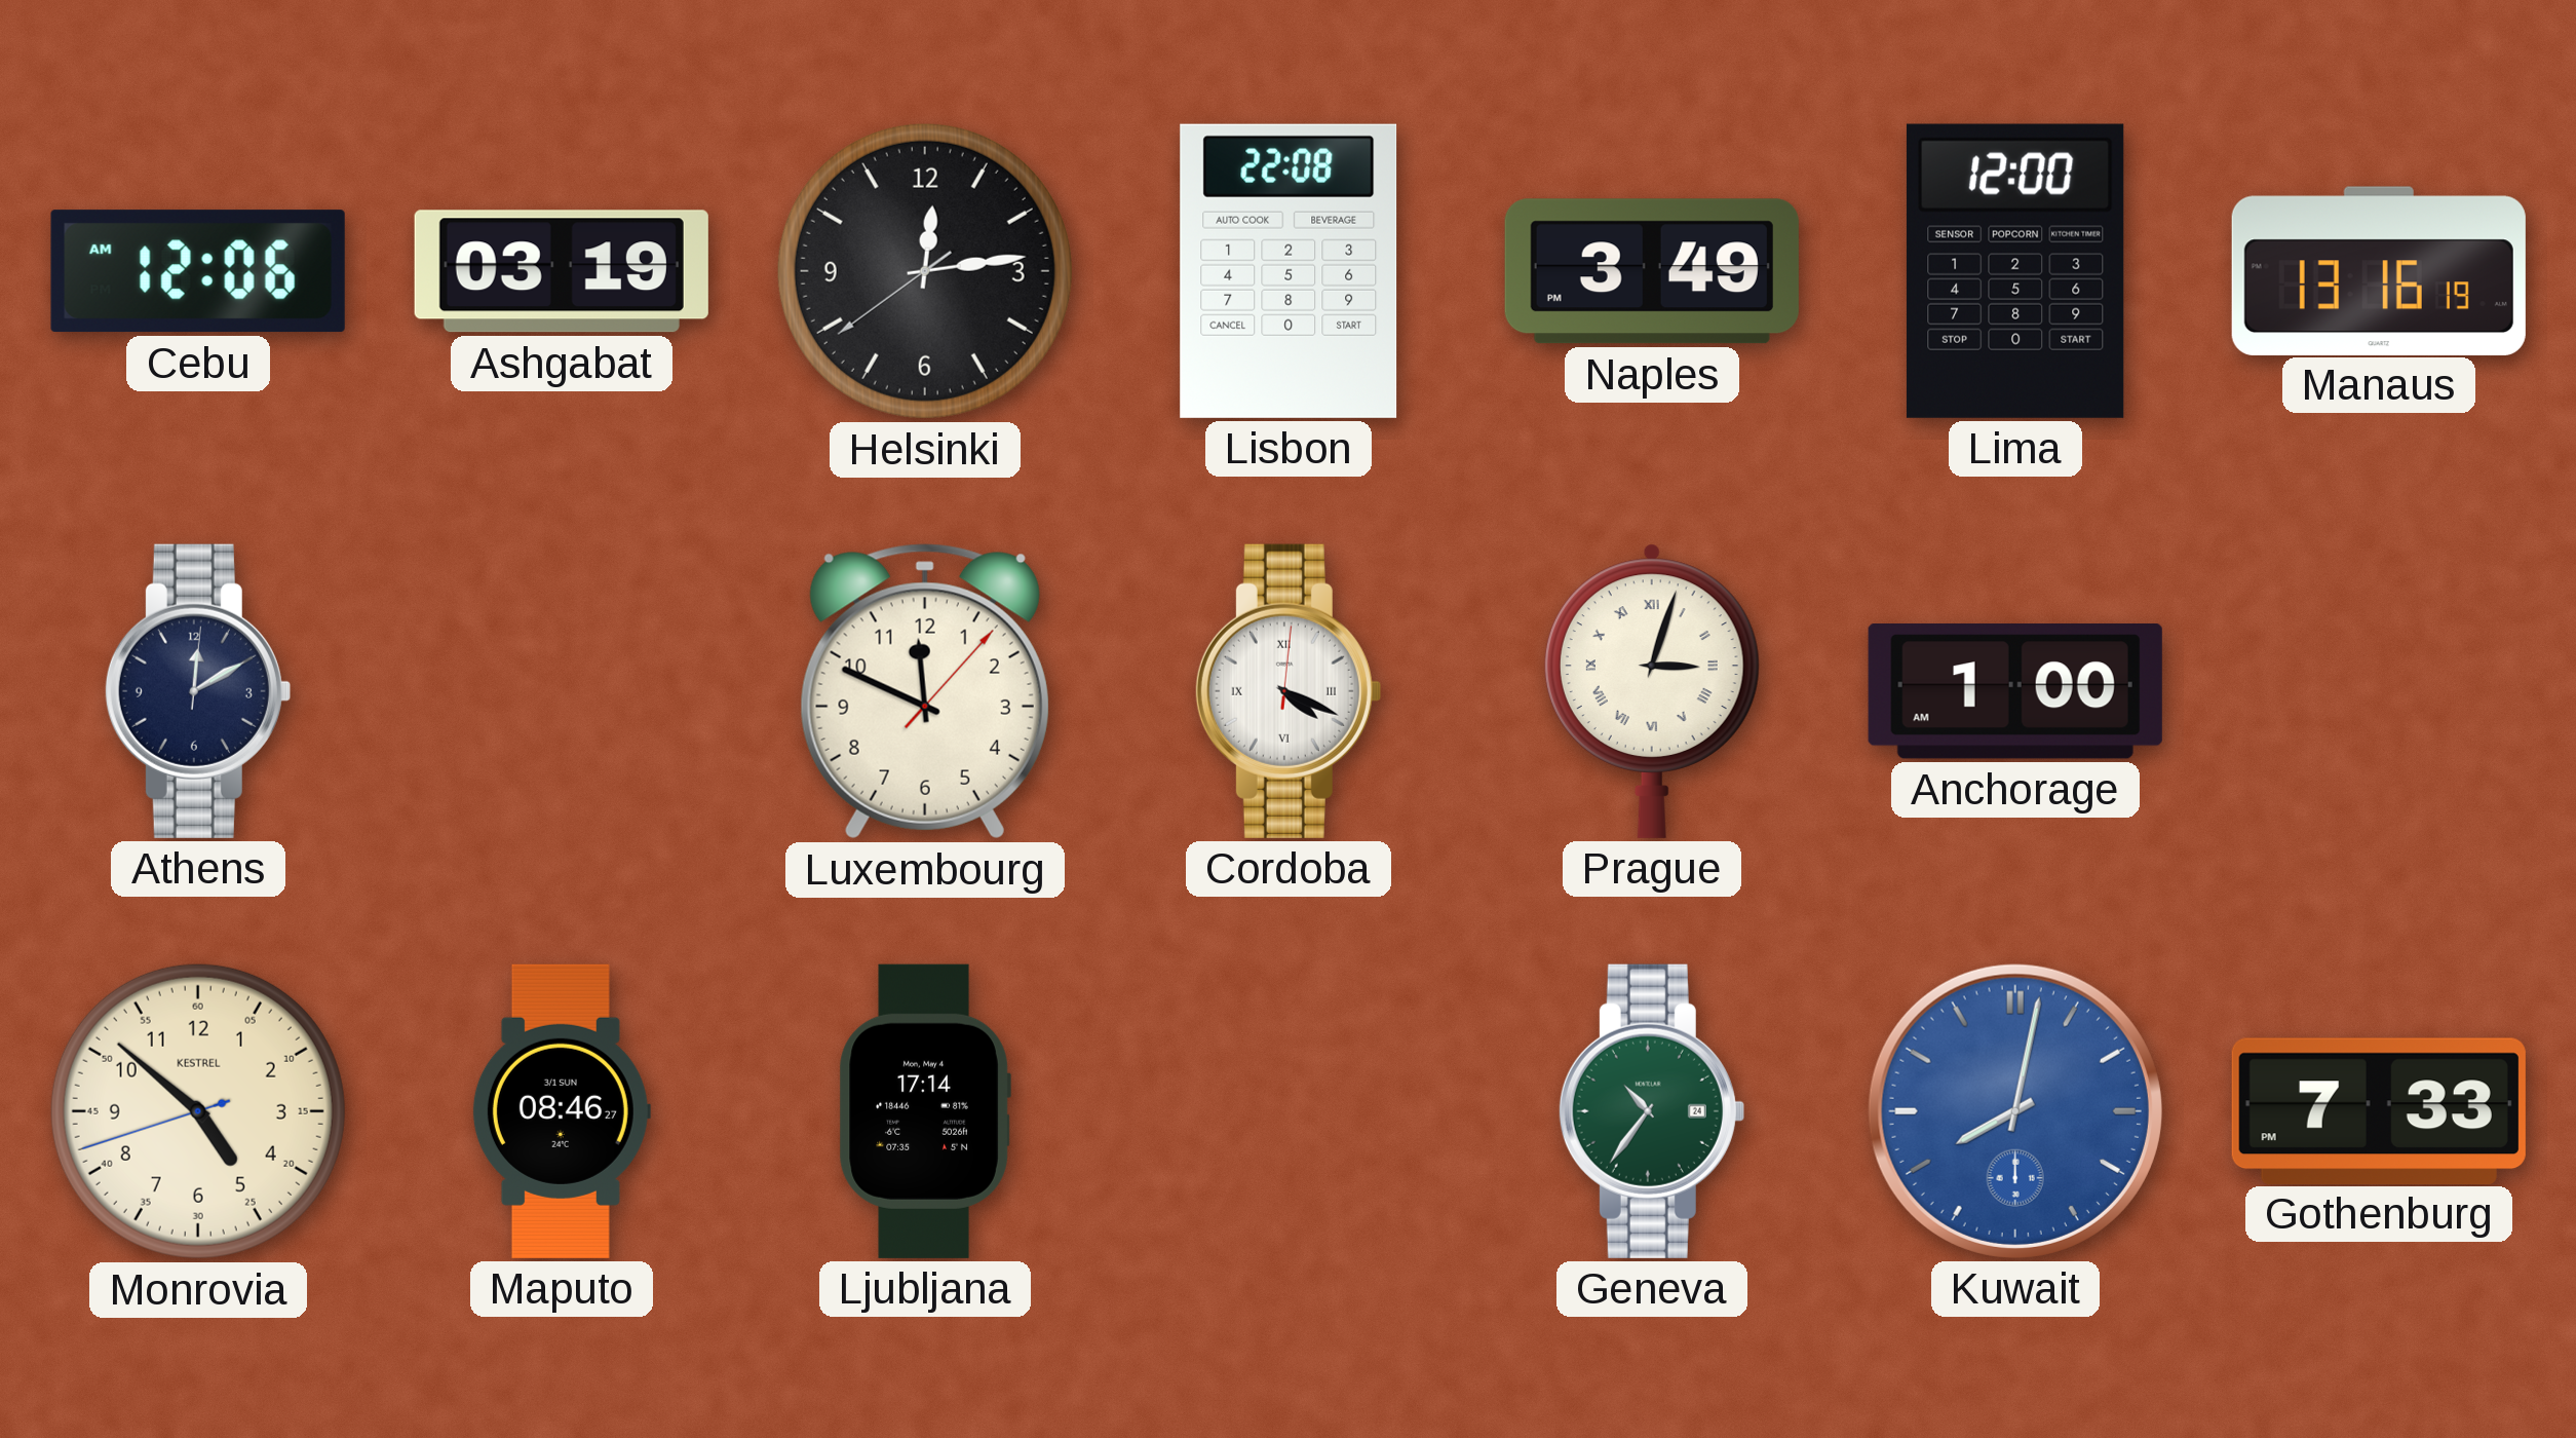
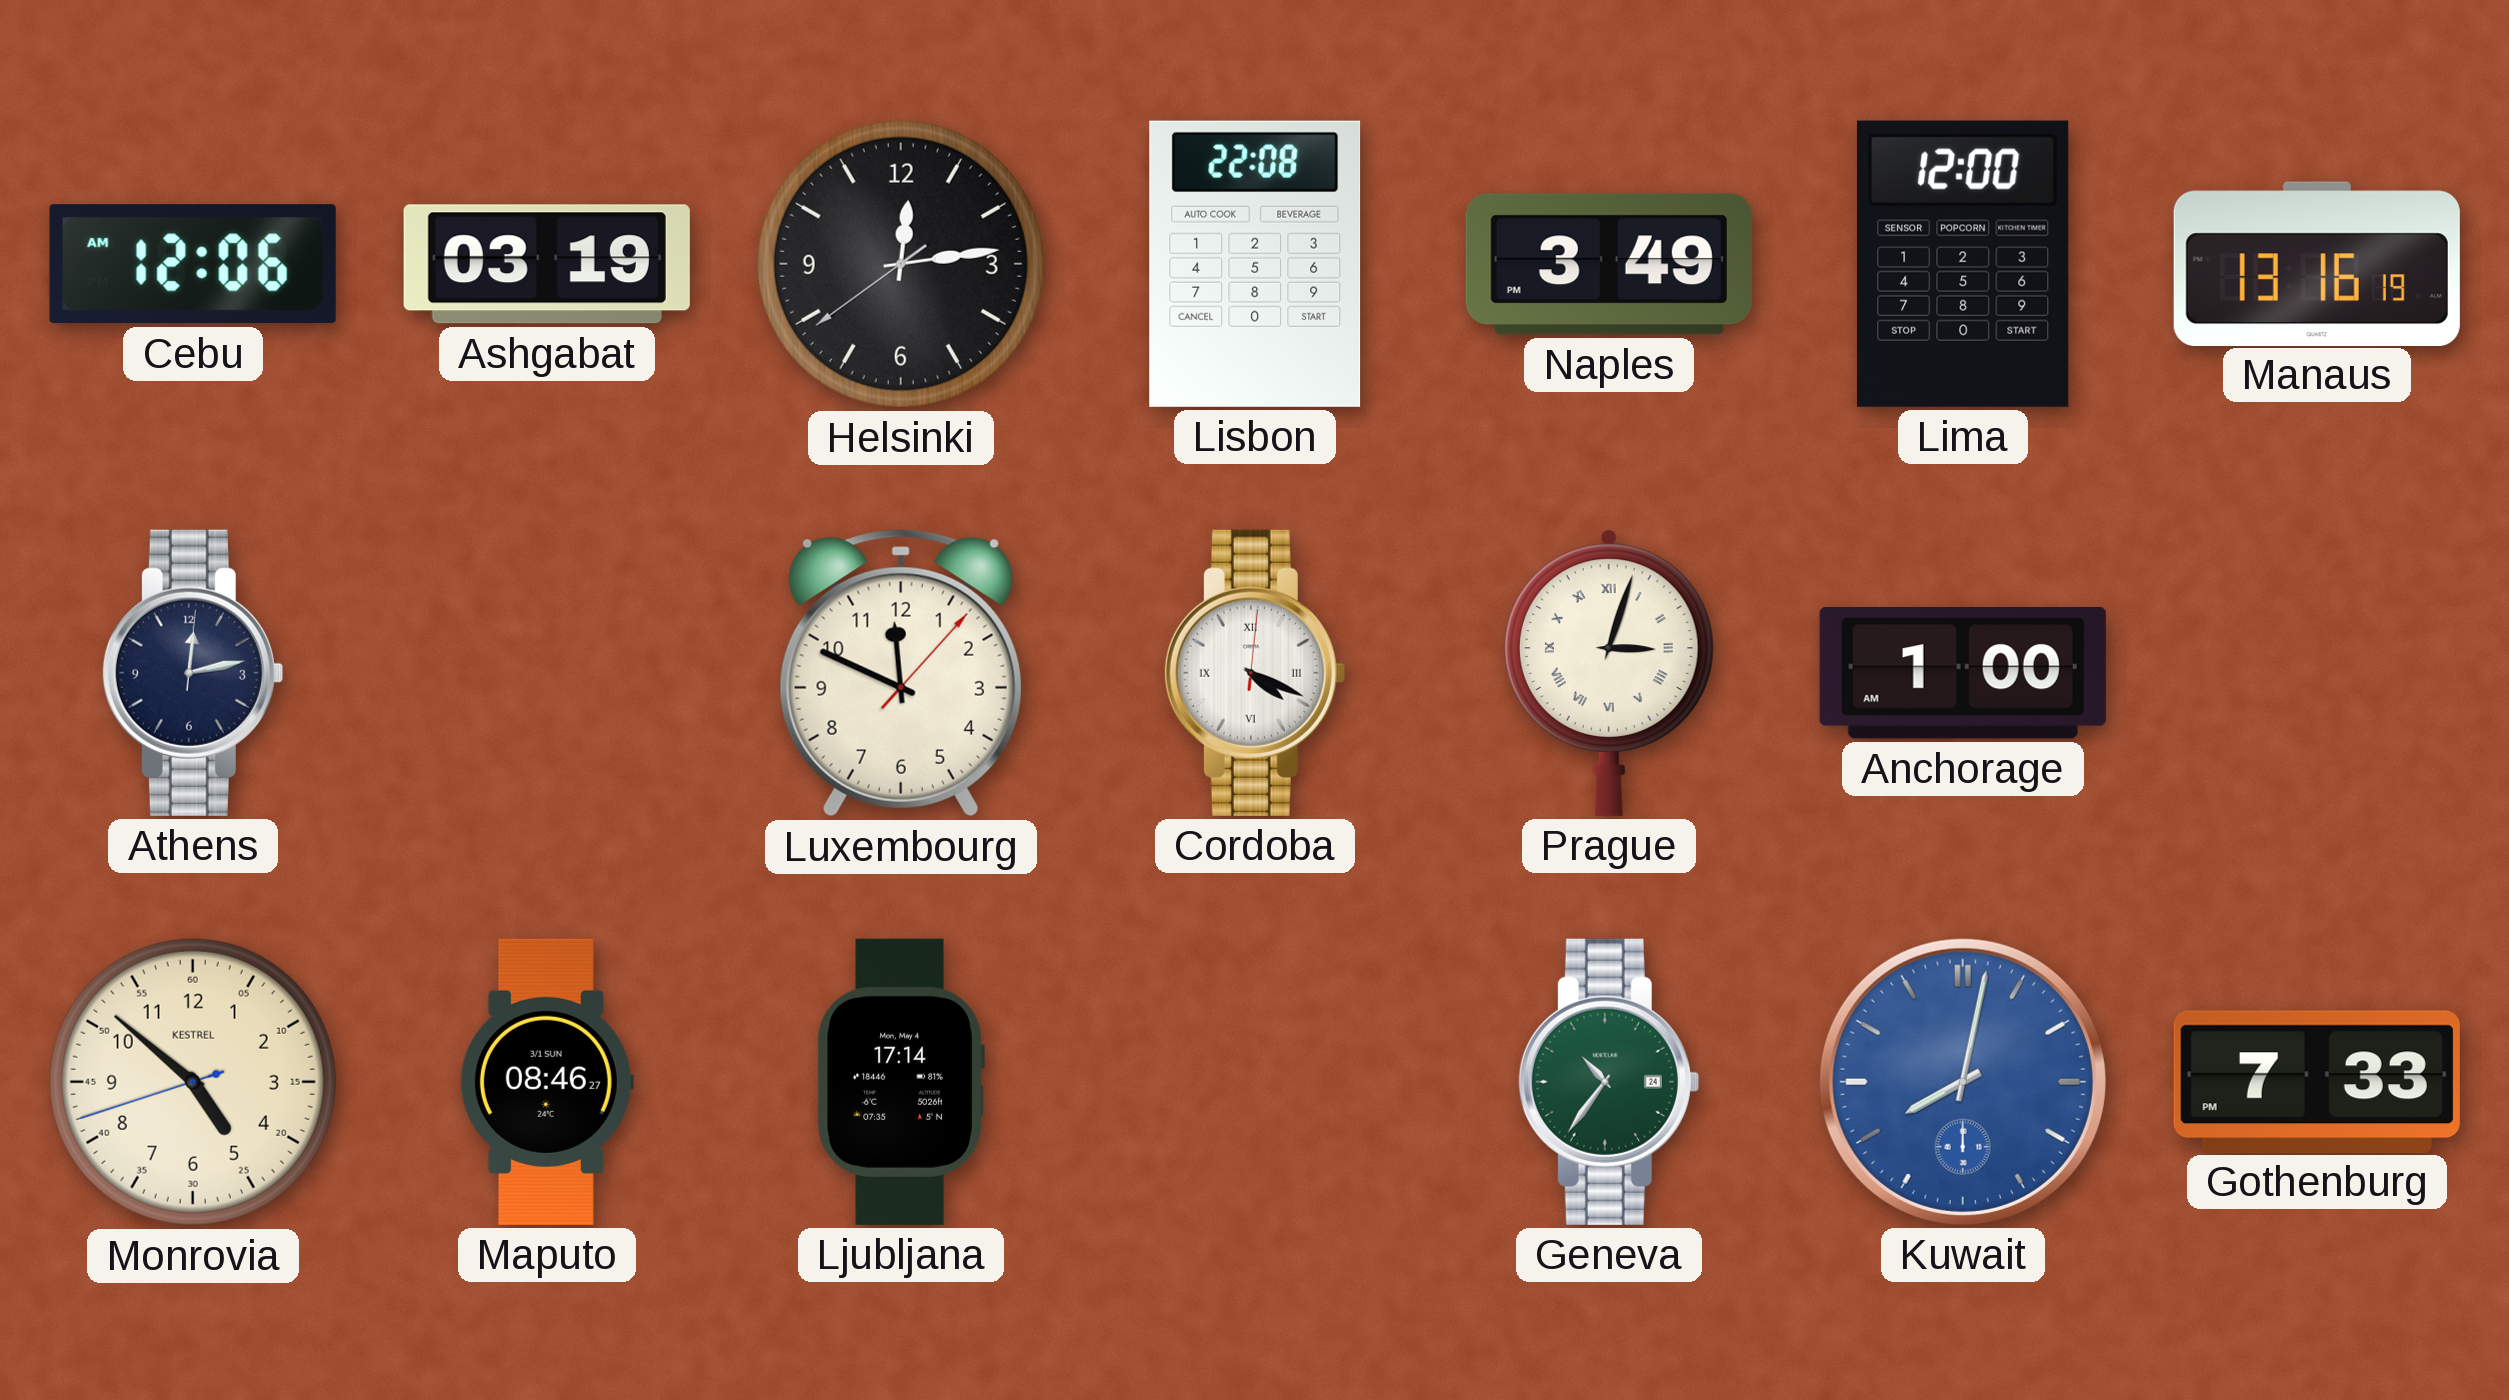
Athens: 12:10 -> 12:13 (192, 673)
